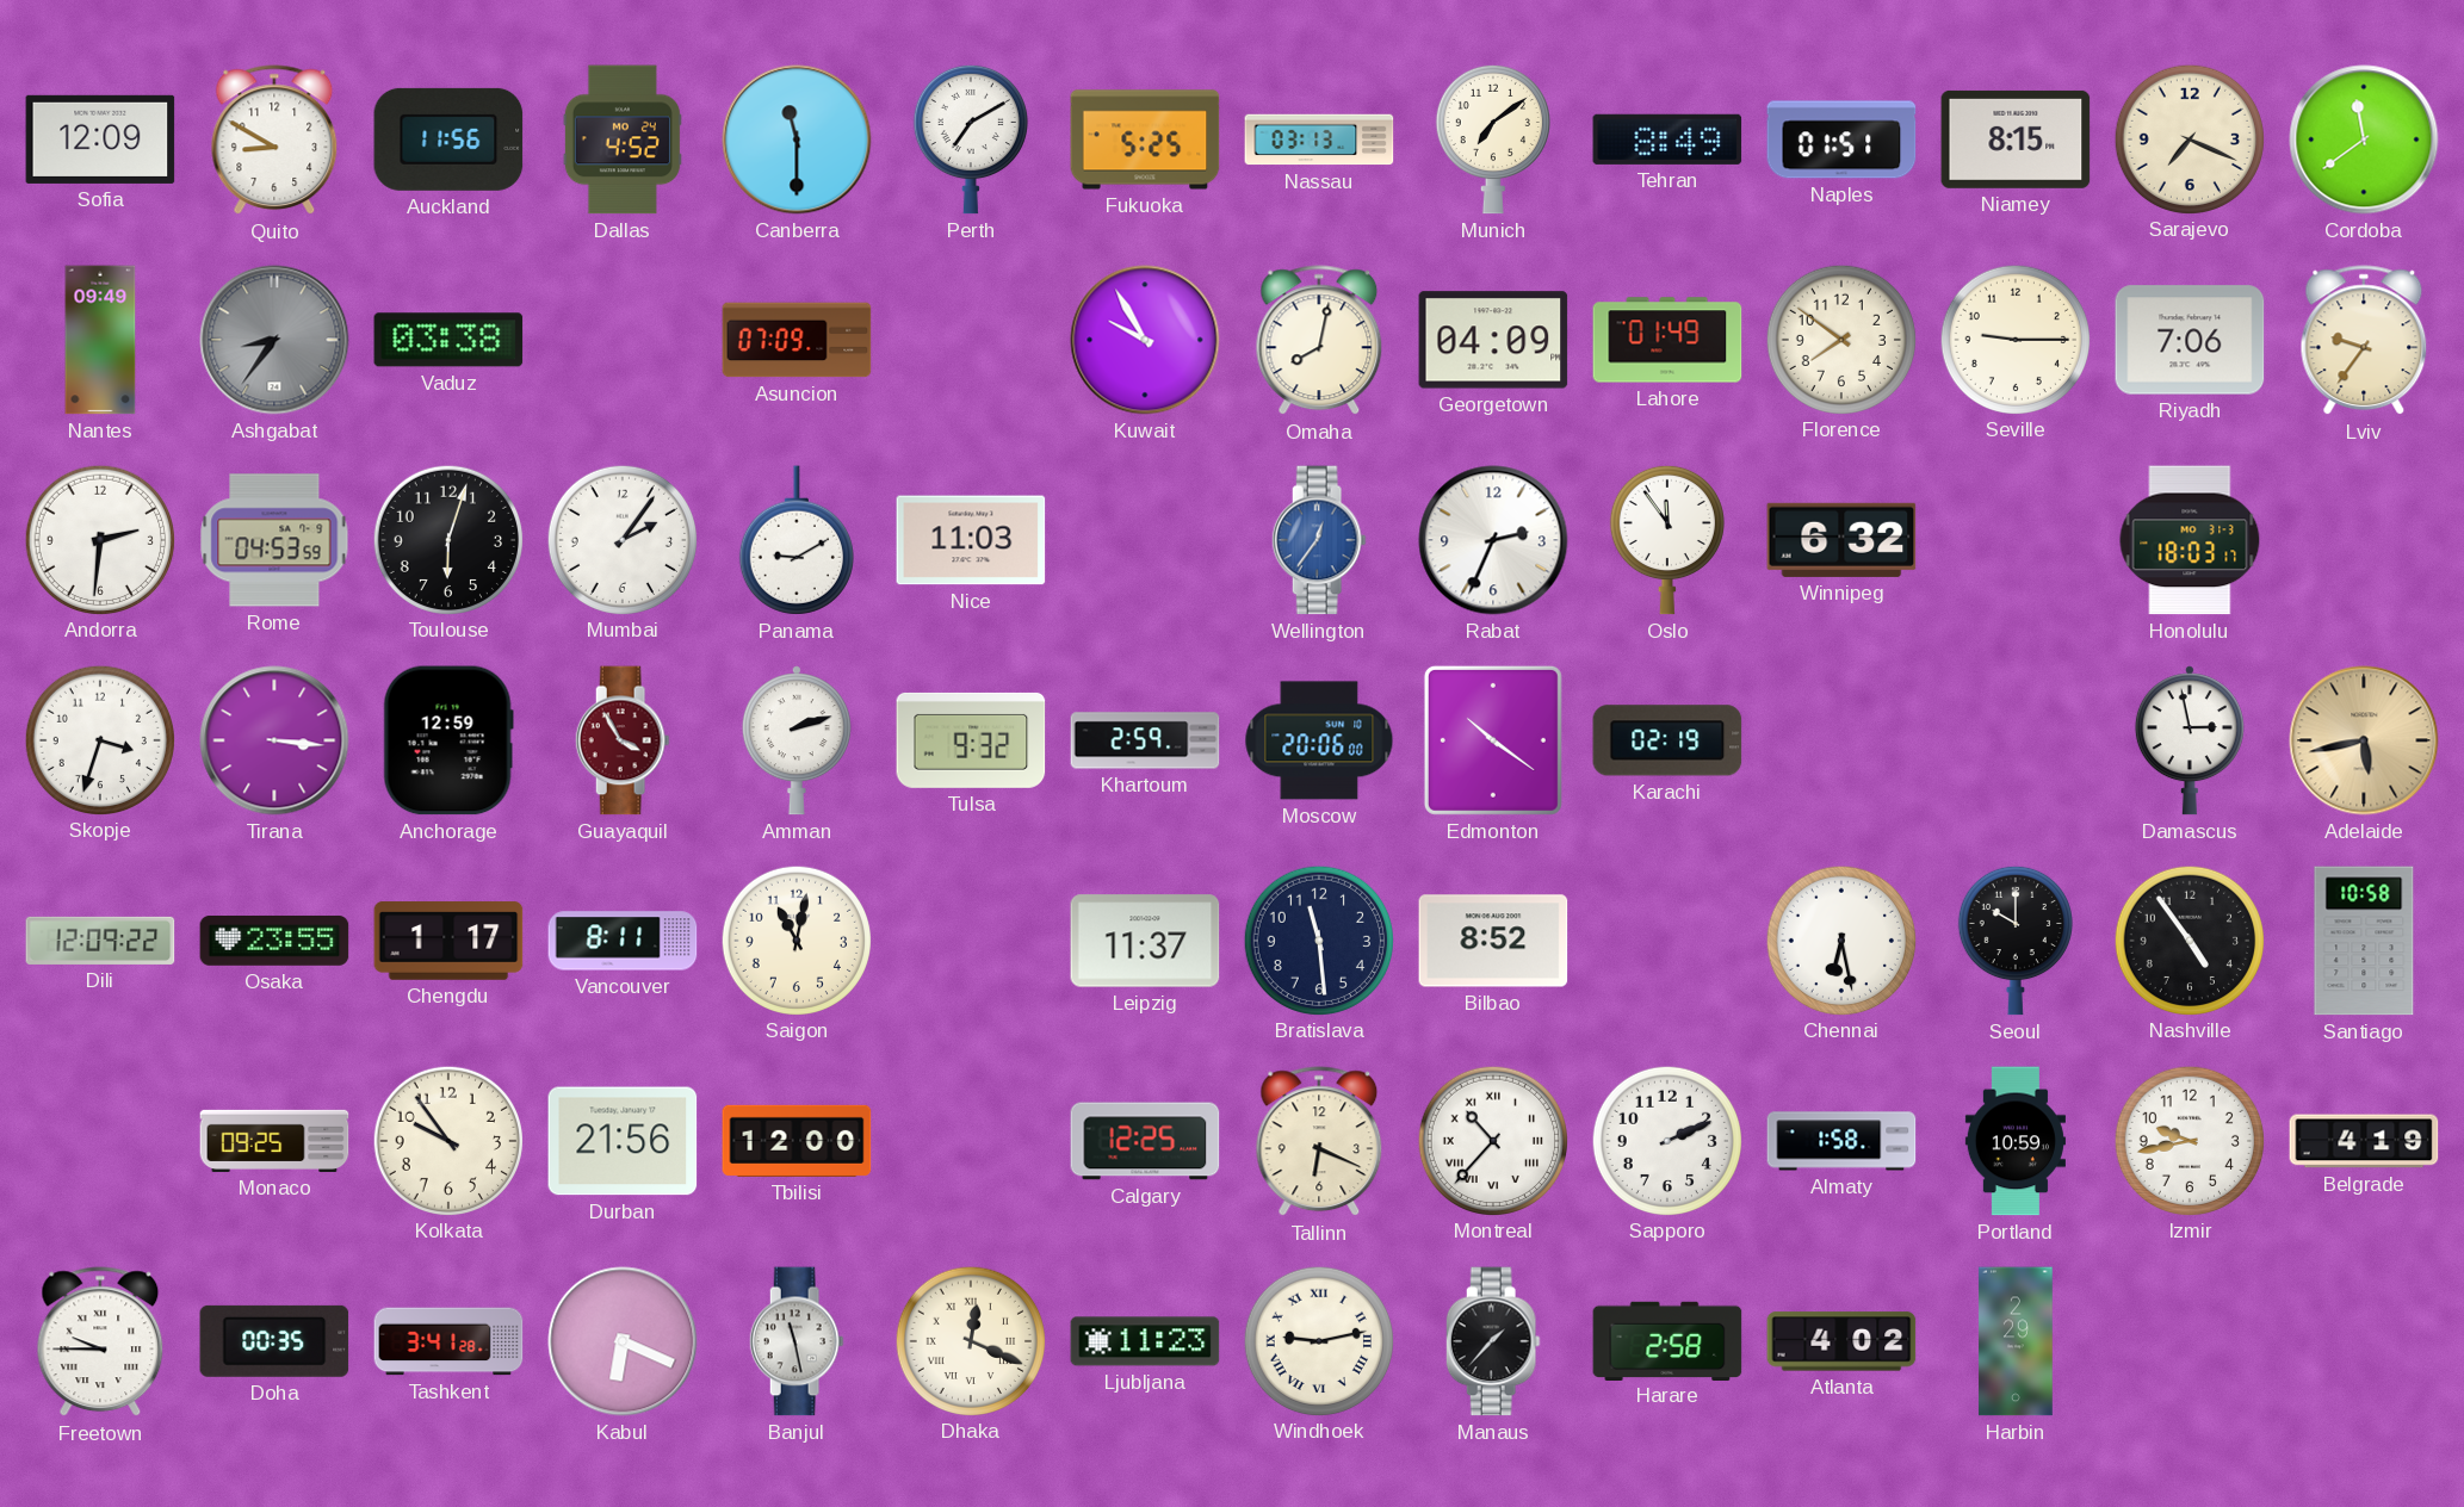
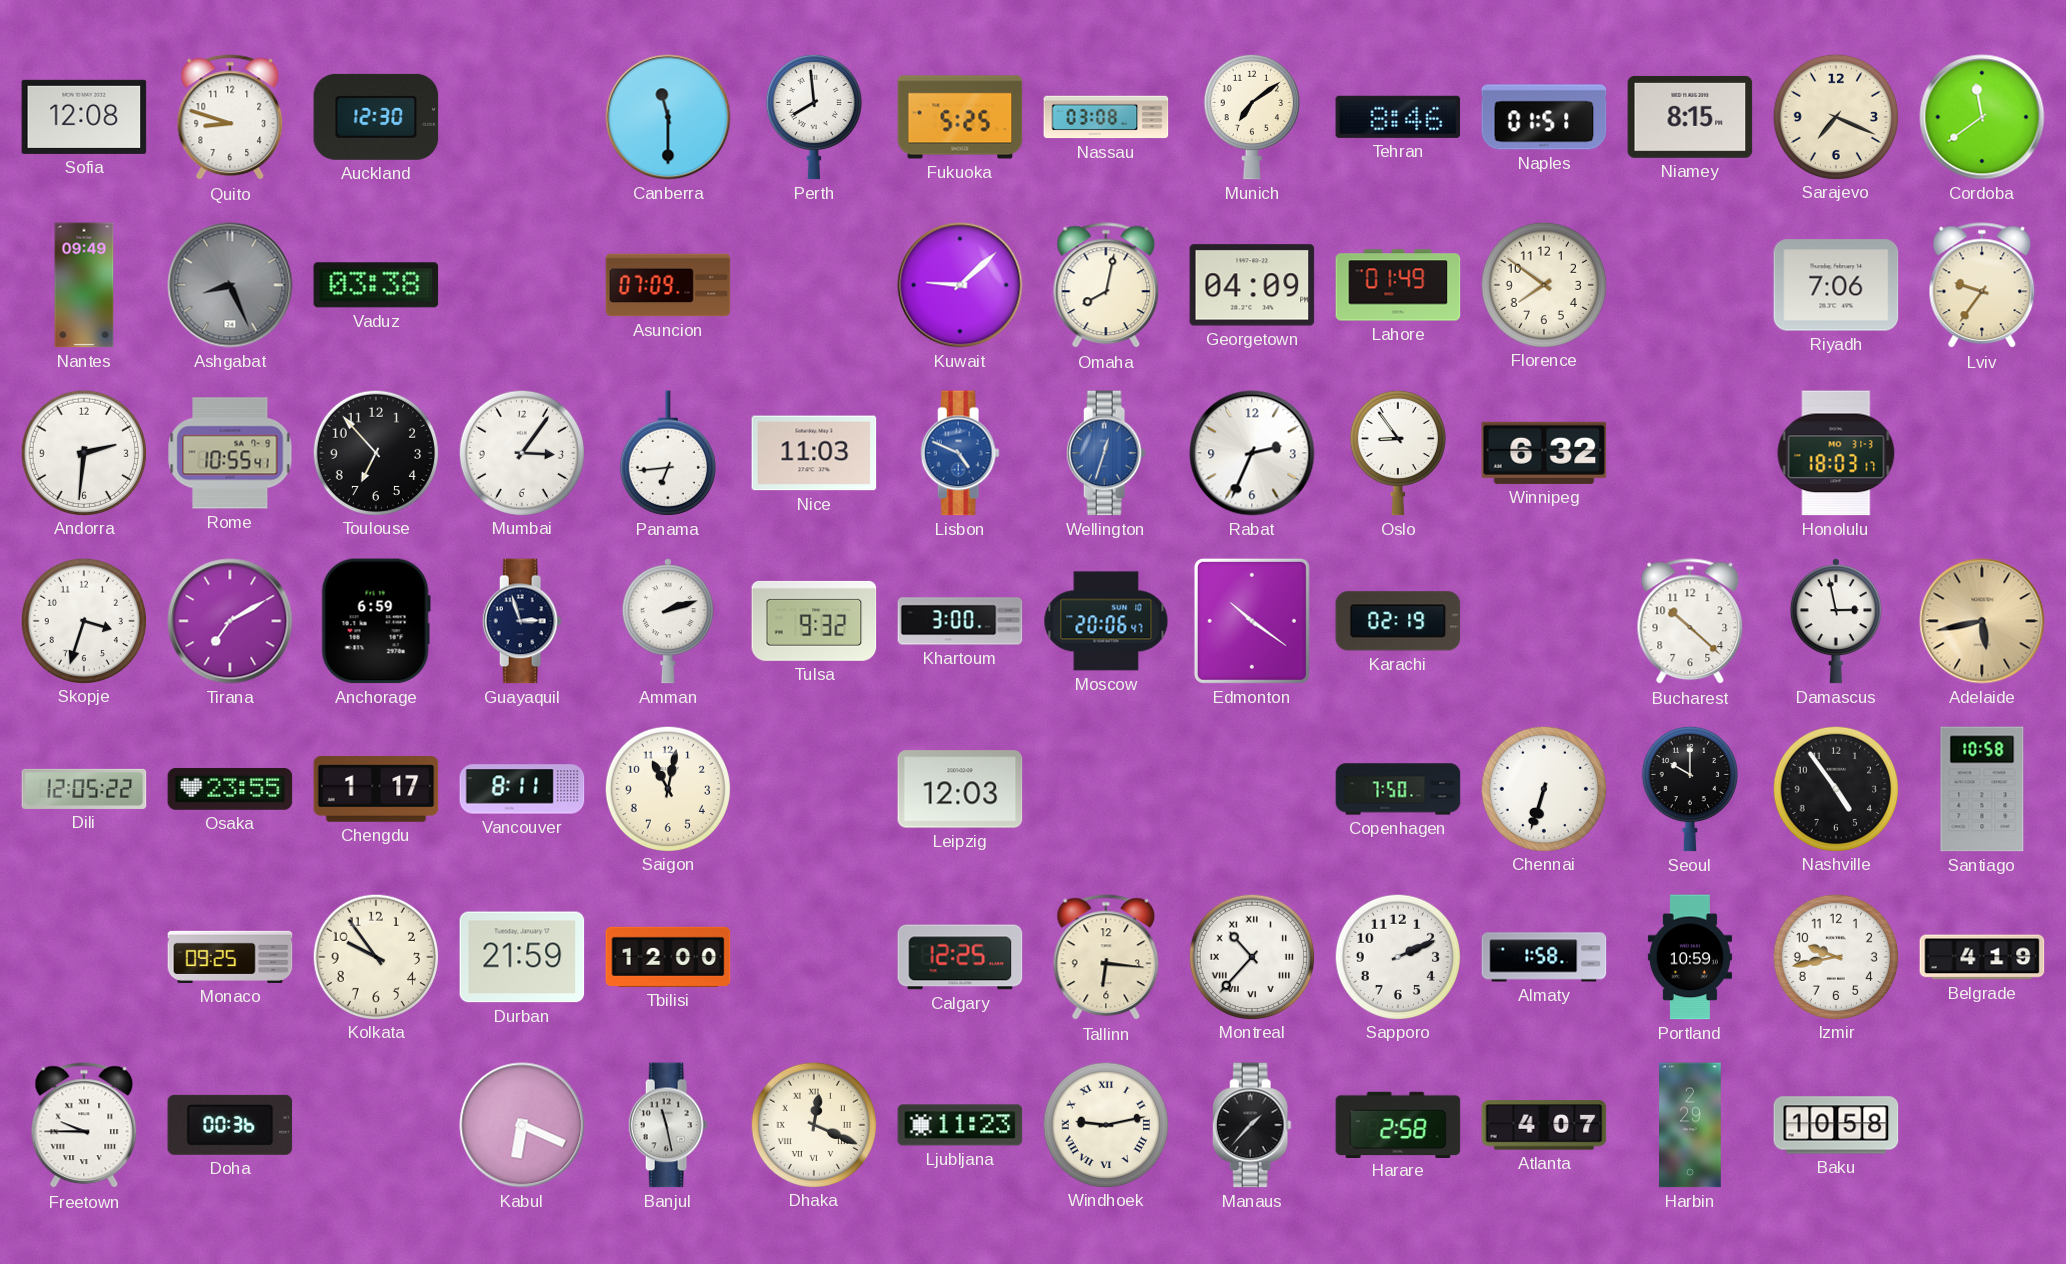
Sofia: 12:09 -> 12:08 (84, 117)
Quito: 8:50 -> 8:48 (230, 118)
Auckland: 11:56 -> 12:30 (376, 117)
Dallas: 4:52 -> none (623, 139)
Perth: 7:10 -> 7:59 (814, 117)
Nassau: 03:13 -> 03:08 (1106, 117)
Tehran: 8:49 -> 8:46 (1398, 117)
Ashgabat: 8:36 -> 8:26 (230, 285)
Kuwait: 9:55 -> 9:08 (960, 285)
Seville: 9:15 -> none (2014, 339)
Rome: 04:53 -> 10:55 (230, 453)
Toulouse: 6:03 -> 6:53 (375, 452)
Mumbai: 2:06 -> 3:06 (521, 452)
Panama: 9:10 -> 6:44 (668, 453)
Lisbon: none -> 4:49 (960, 453)
Wellington: 12:36 -> 12:33 (1106, 453)
Oslo: 11:54 -> 8:54 (1398, 453)
Tirana: 3:16 -> 7:10 (230, 621)
Anchorage: 12:59 -> 6:59 (376, 621)
Guayaquil: 3:55 -> 2:57 (522, 621)
Guayaquil dial: burgundy -> navy (522, 621)
Khartoum: 2:59 -> 3:00 (960, 621)
Moscow: 20:06:00 -> 20:06:47 (1106, 621)
Bucharest: none -> 10:22 (1690, 622)
Dili: 12:09 -> 12:05 (84, 789)
Leipzig: 11:37 -> 12:03 (960, 789)
Bratislava: 11:29 -> none (1318, 939)
Bilbao: 8:52 -> none (1493, 941)
Copenhagen: none -> 7:50 (1398, 789)
Chennai: 6:28 -> 6:33 (1543, 788)
Durban: 21:56 -> 21:59 (522, 957)
Tallinn: 6:19 -> 6:16 (1106, 958)
Doha: 00:35 -> 00:36 (230, 1125)
Tashkent: 3:41 -> none (448, 1341)
Atlanta: 4:02 -> 4:07 (1544, 1125)
Baku: none -> 10:58 (1836, 1125)
